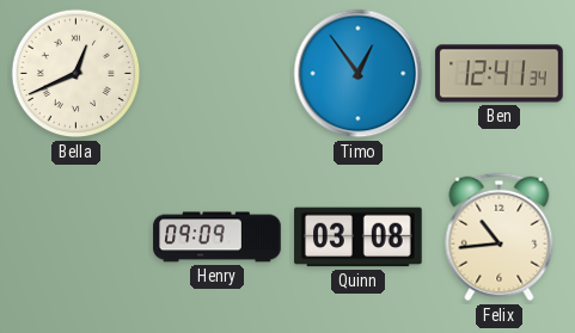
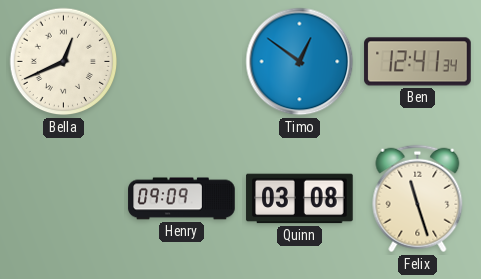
Timo: 12:54 -> 12:51 (300, 62)
Felix: 10:44 -> 11:27 (418, 199)
